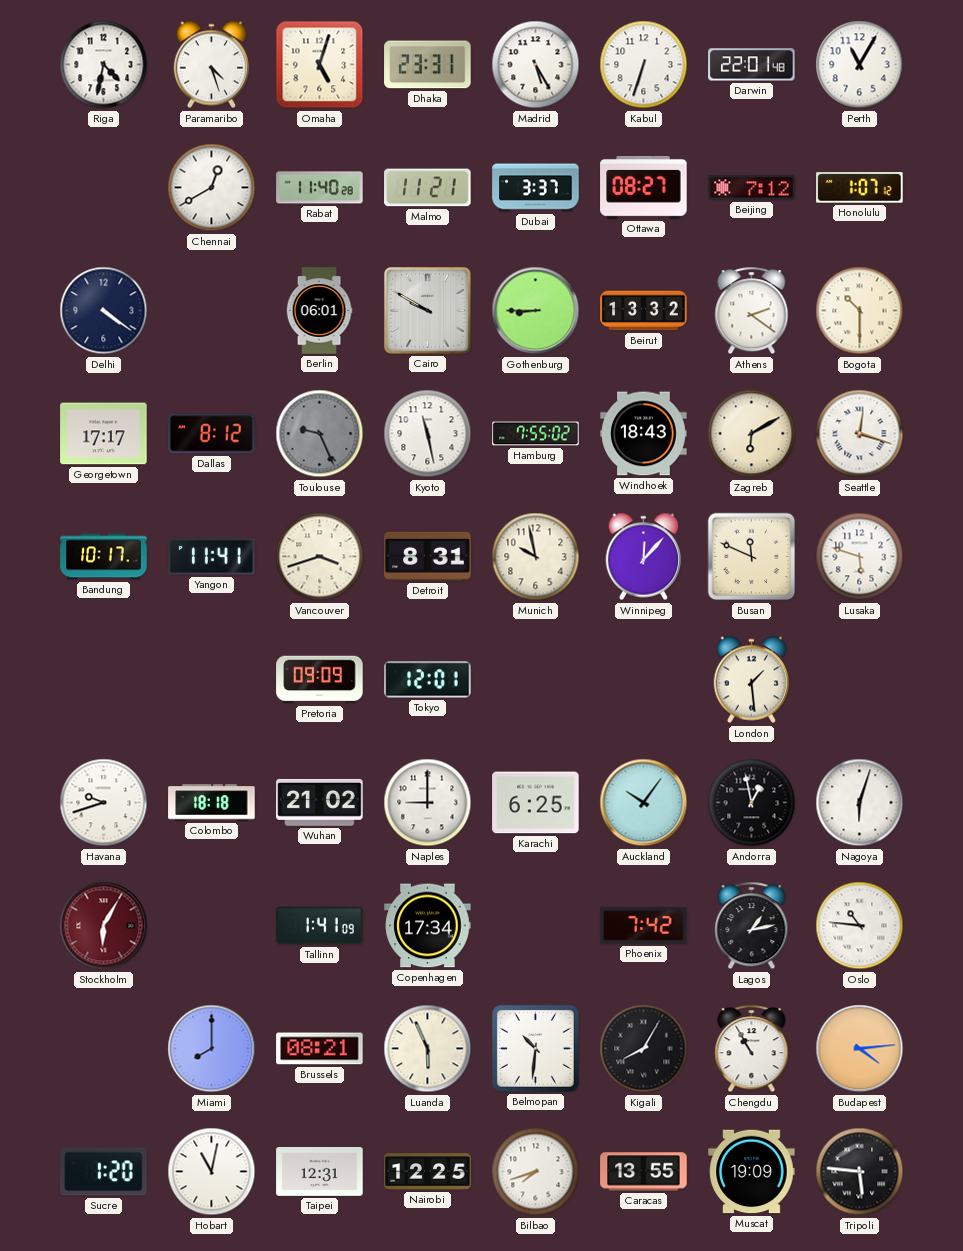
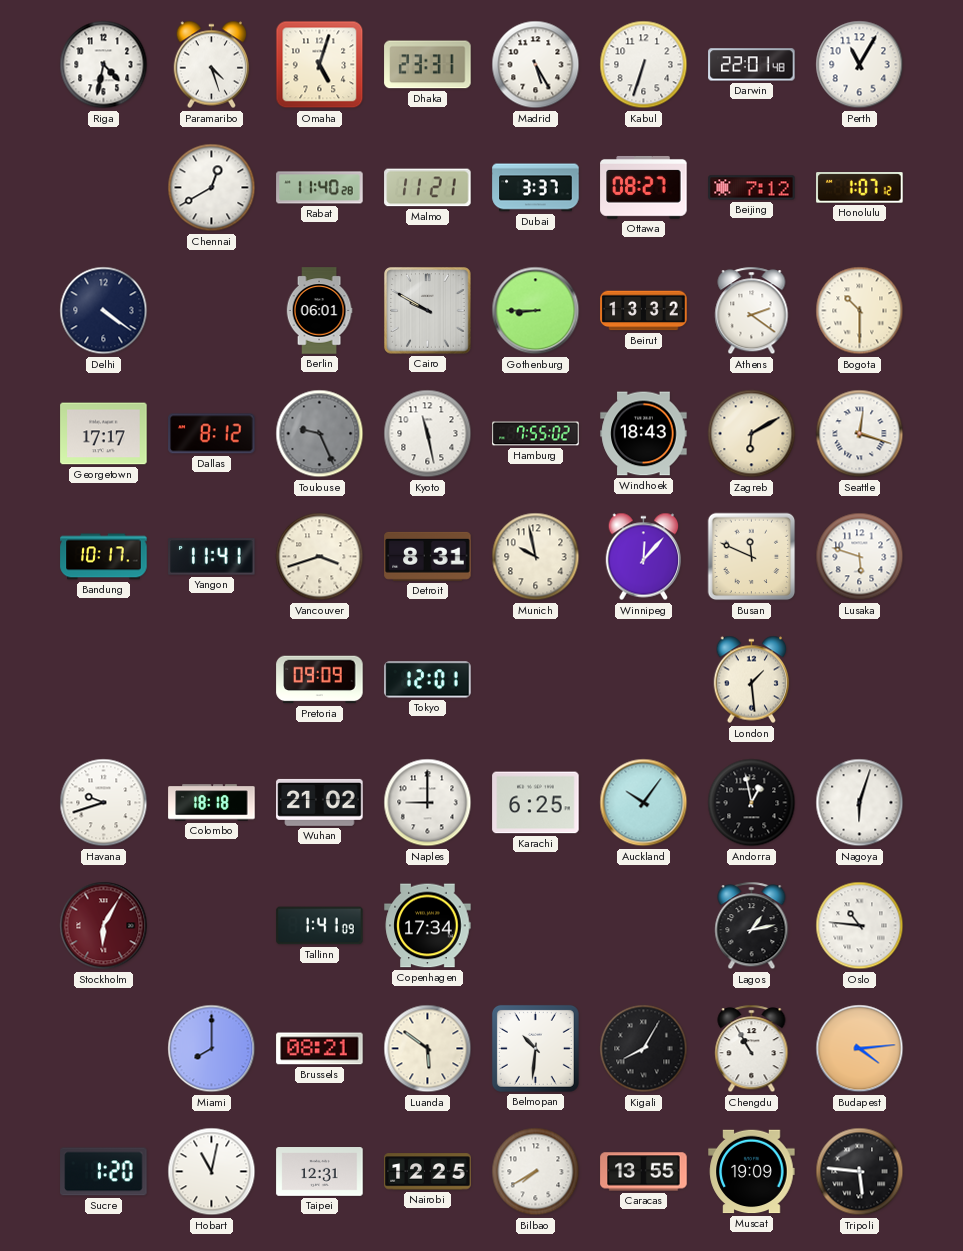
Phoenix: 7:42 -> none (644, 926)
Luanda: 5:56 -> 5:51 (428, 1049)
Bilbao: 7:42 -> 7:40 (536, 1172)
